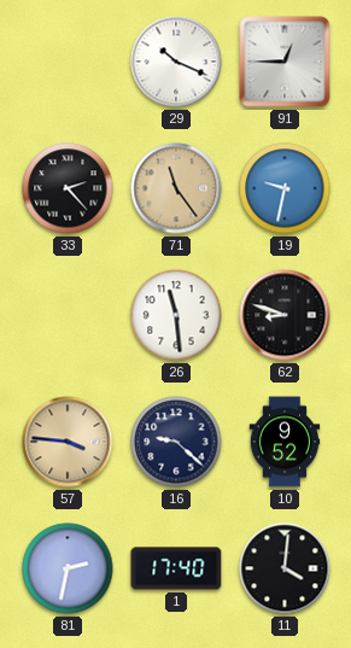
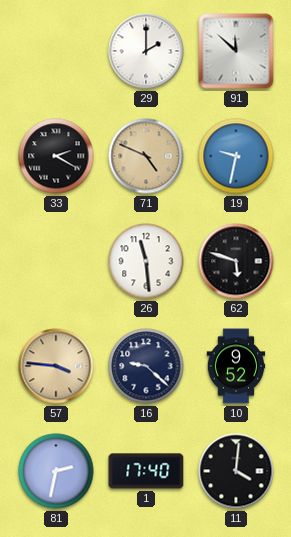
29: 10:19 -> 2:00 (146, 51)
91: 12:45 -> 11:52 (236, 51)
33: 2:23 -> 2:20 (56, 156)
71: 11:24 -> 4:49 (146, 156)
62: 8:48 -> 5:48 (236, 261)
